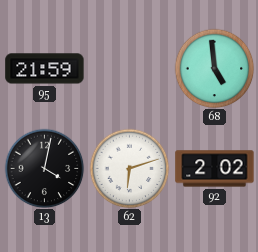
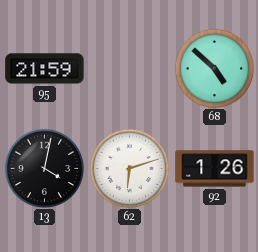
68: 4:59 -> 4:52 (214, 68)
92: 2:02 -> 1:26 (215, 169)
